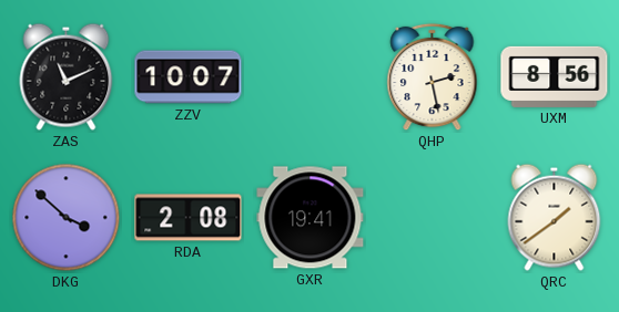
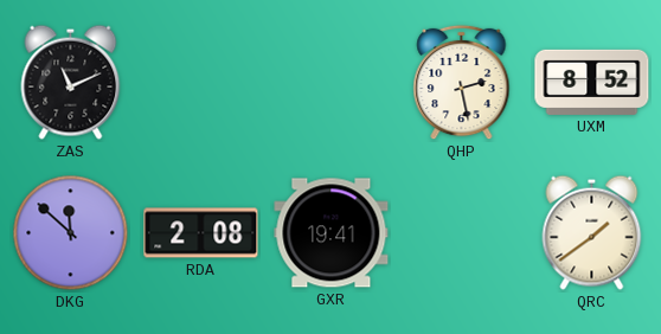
ZZV: 10:07 -> none (189, 77)
UXM: 8:56 -> 8:52 (592, 82)
DKG: 3:52 -> 11:52 (71, 233)
